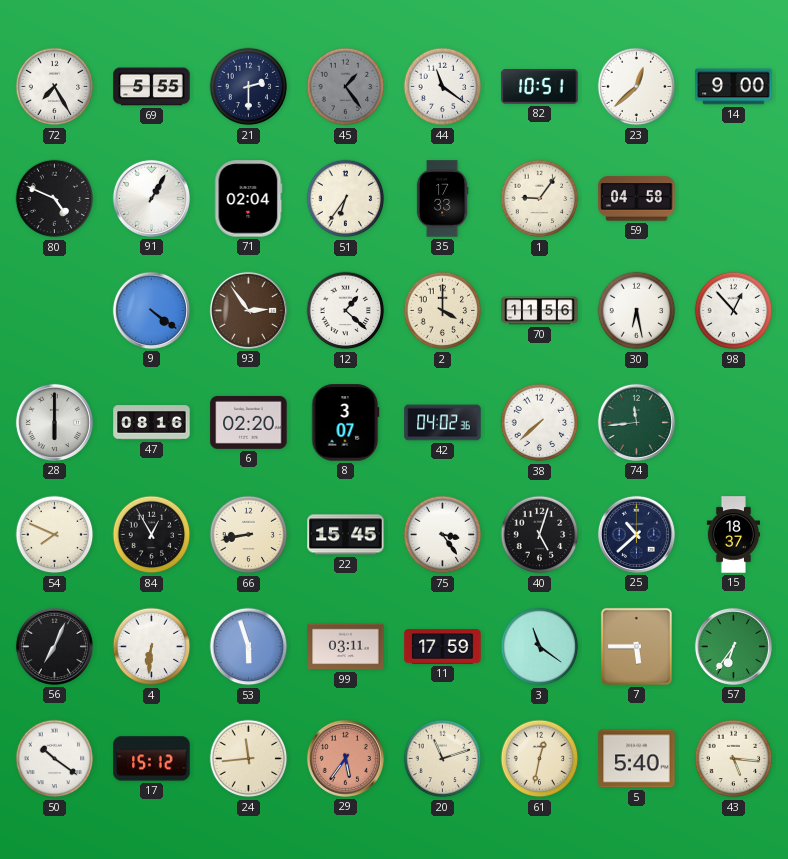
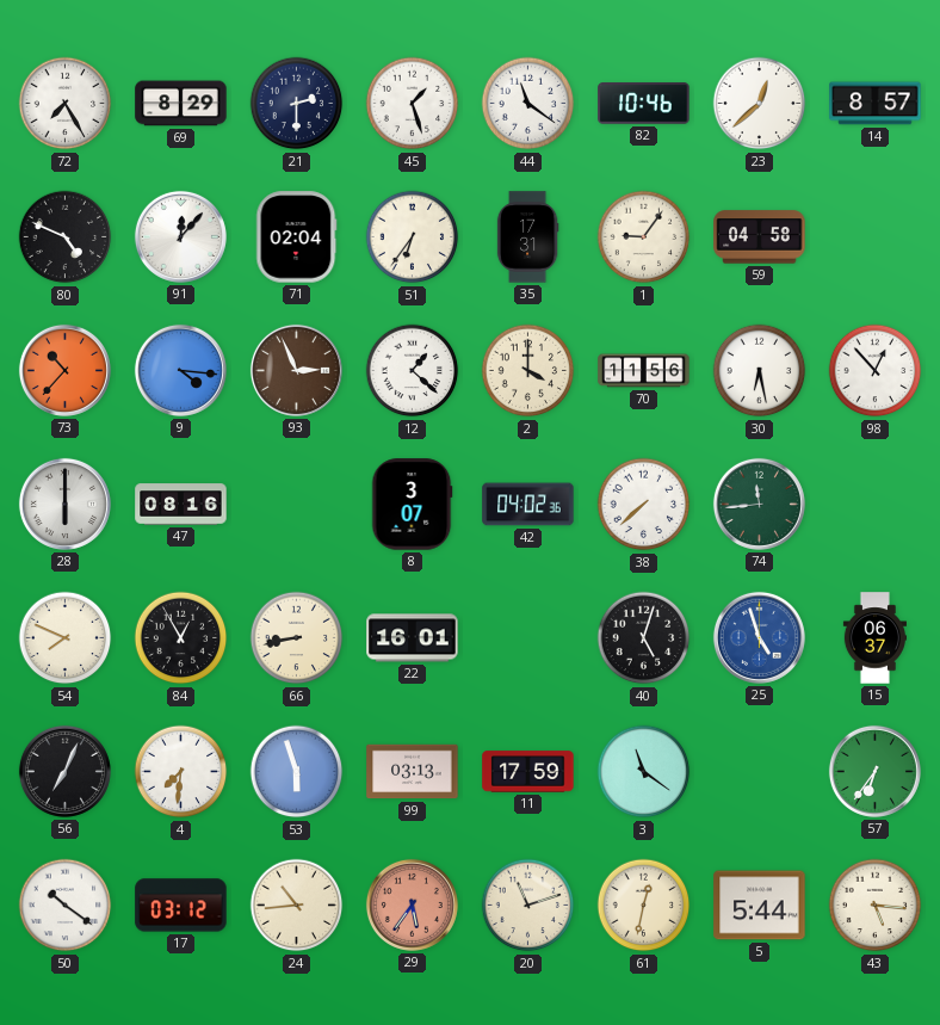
69: 5:55 -> 8:29 (181, 104)
45: 1:24 -> 1:27 (413, 104)
45 dial: grey -> white (413, 104)
82: 10:51 -> 10:46 (644, 104)
14: 9:00 -> 8:57 (876, 104)
91: 1:05 -> 12:07 (180, 236)
35: 17:33 -> 17:31 (527, 237)
73: none -> 10:37 (64, 370)
9: 4:21 -> 4:16 (180, 370)
93: 2:54 -> 2:56 (296, 370)
6: 02:20 -> none (249, 422)
22: 15:45 -> 16:01 (413, 638)
75: 3:24 -> none (443, 535)
25: 10:38 -> 4:57 (759, 637)
25 dial: navy -> blue (759, 637)
15: 18:37 -> 06:37 (874, 638)
4: 6:31 -> 7:31 (181, 772)
99: 03:11 -> 03:13 (413, 772)
7: 5:45 -> none (636, 646)
17: 15:12 -> 03:12 (181, 906)
24: 11:44 -> 10:44 (297, 906)
5: 5:40 -> 5:44 (760, 906)
